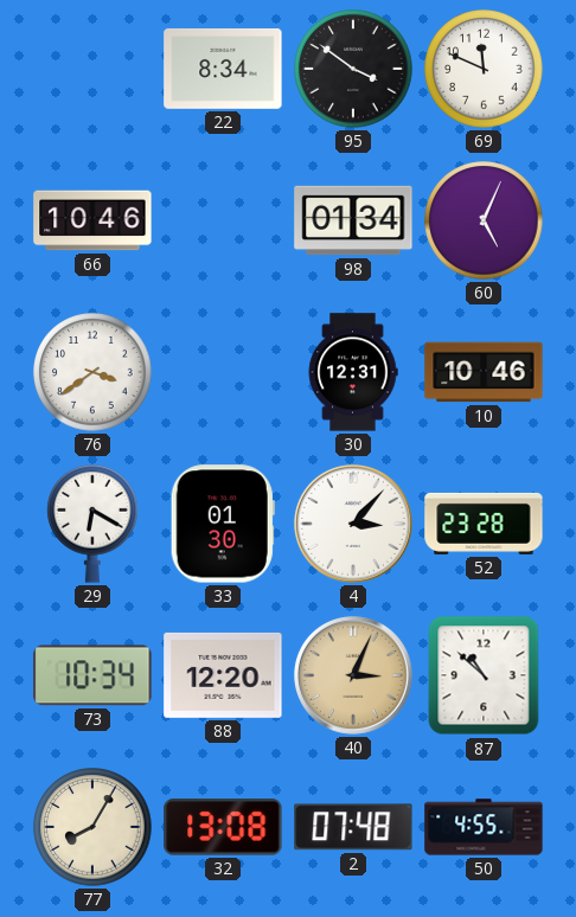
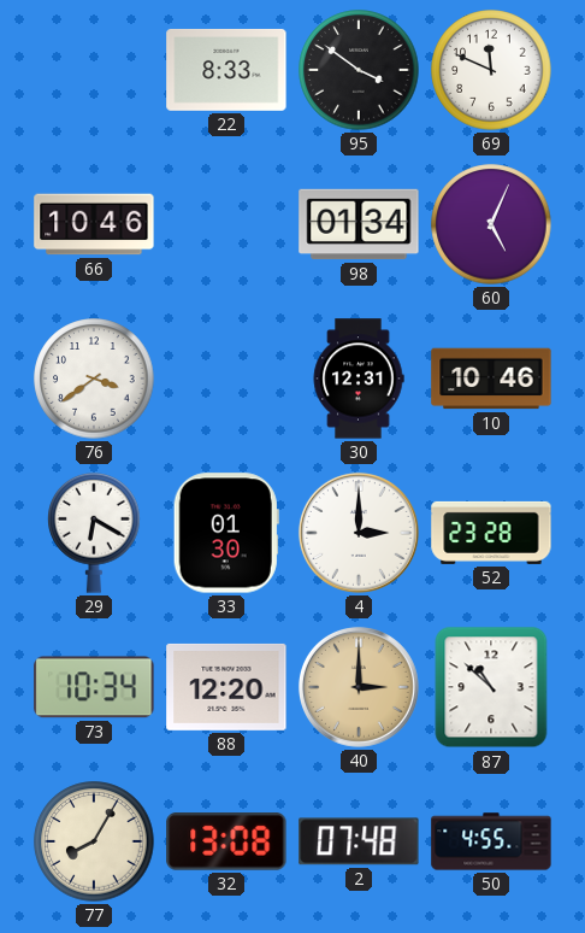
22: 8:34 -> 8:33 (226, 70)
4: 3:07 -> 3:00 (359, 533)
40: 3:04 -> 3:00 (359, 687)
